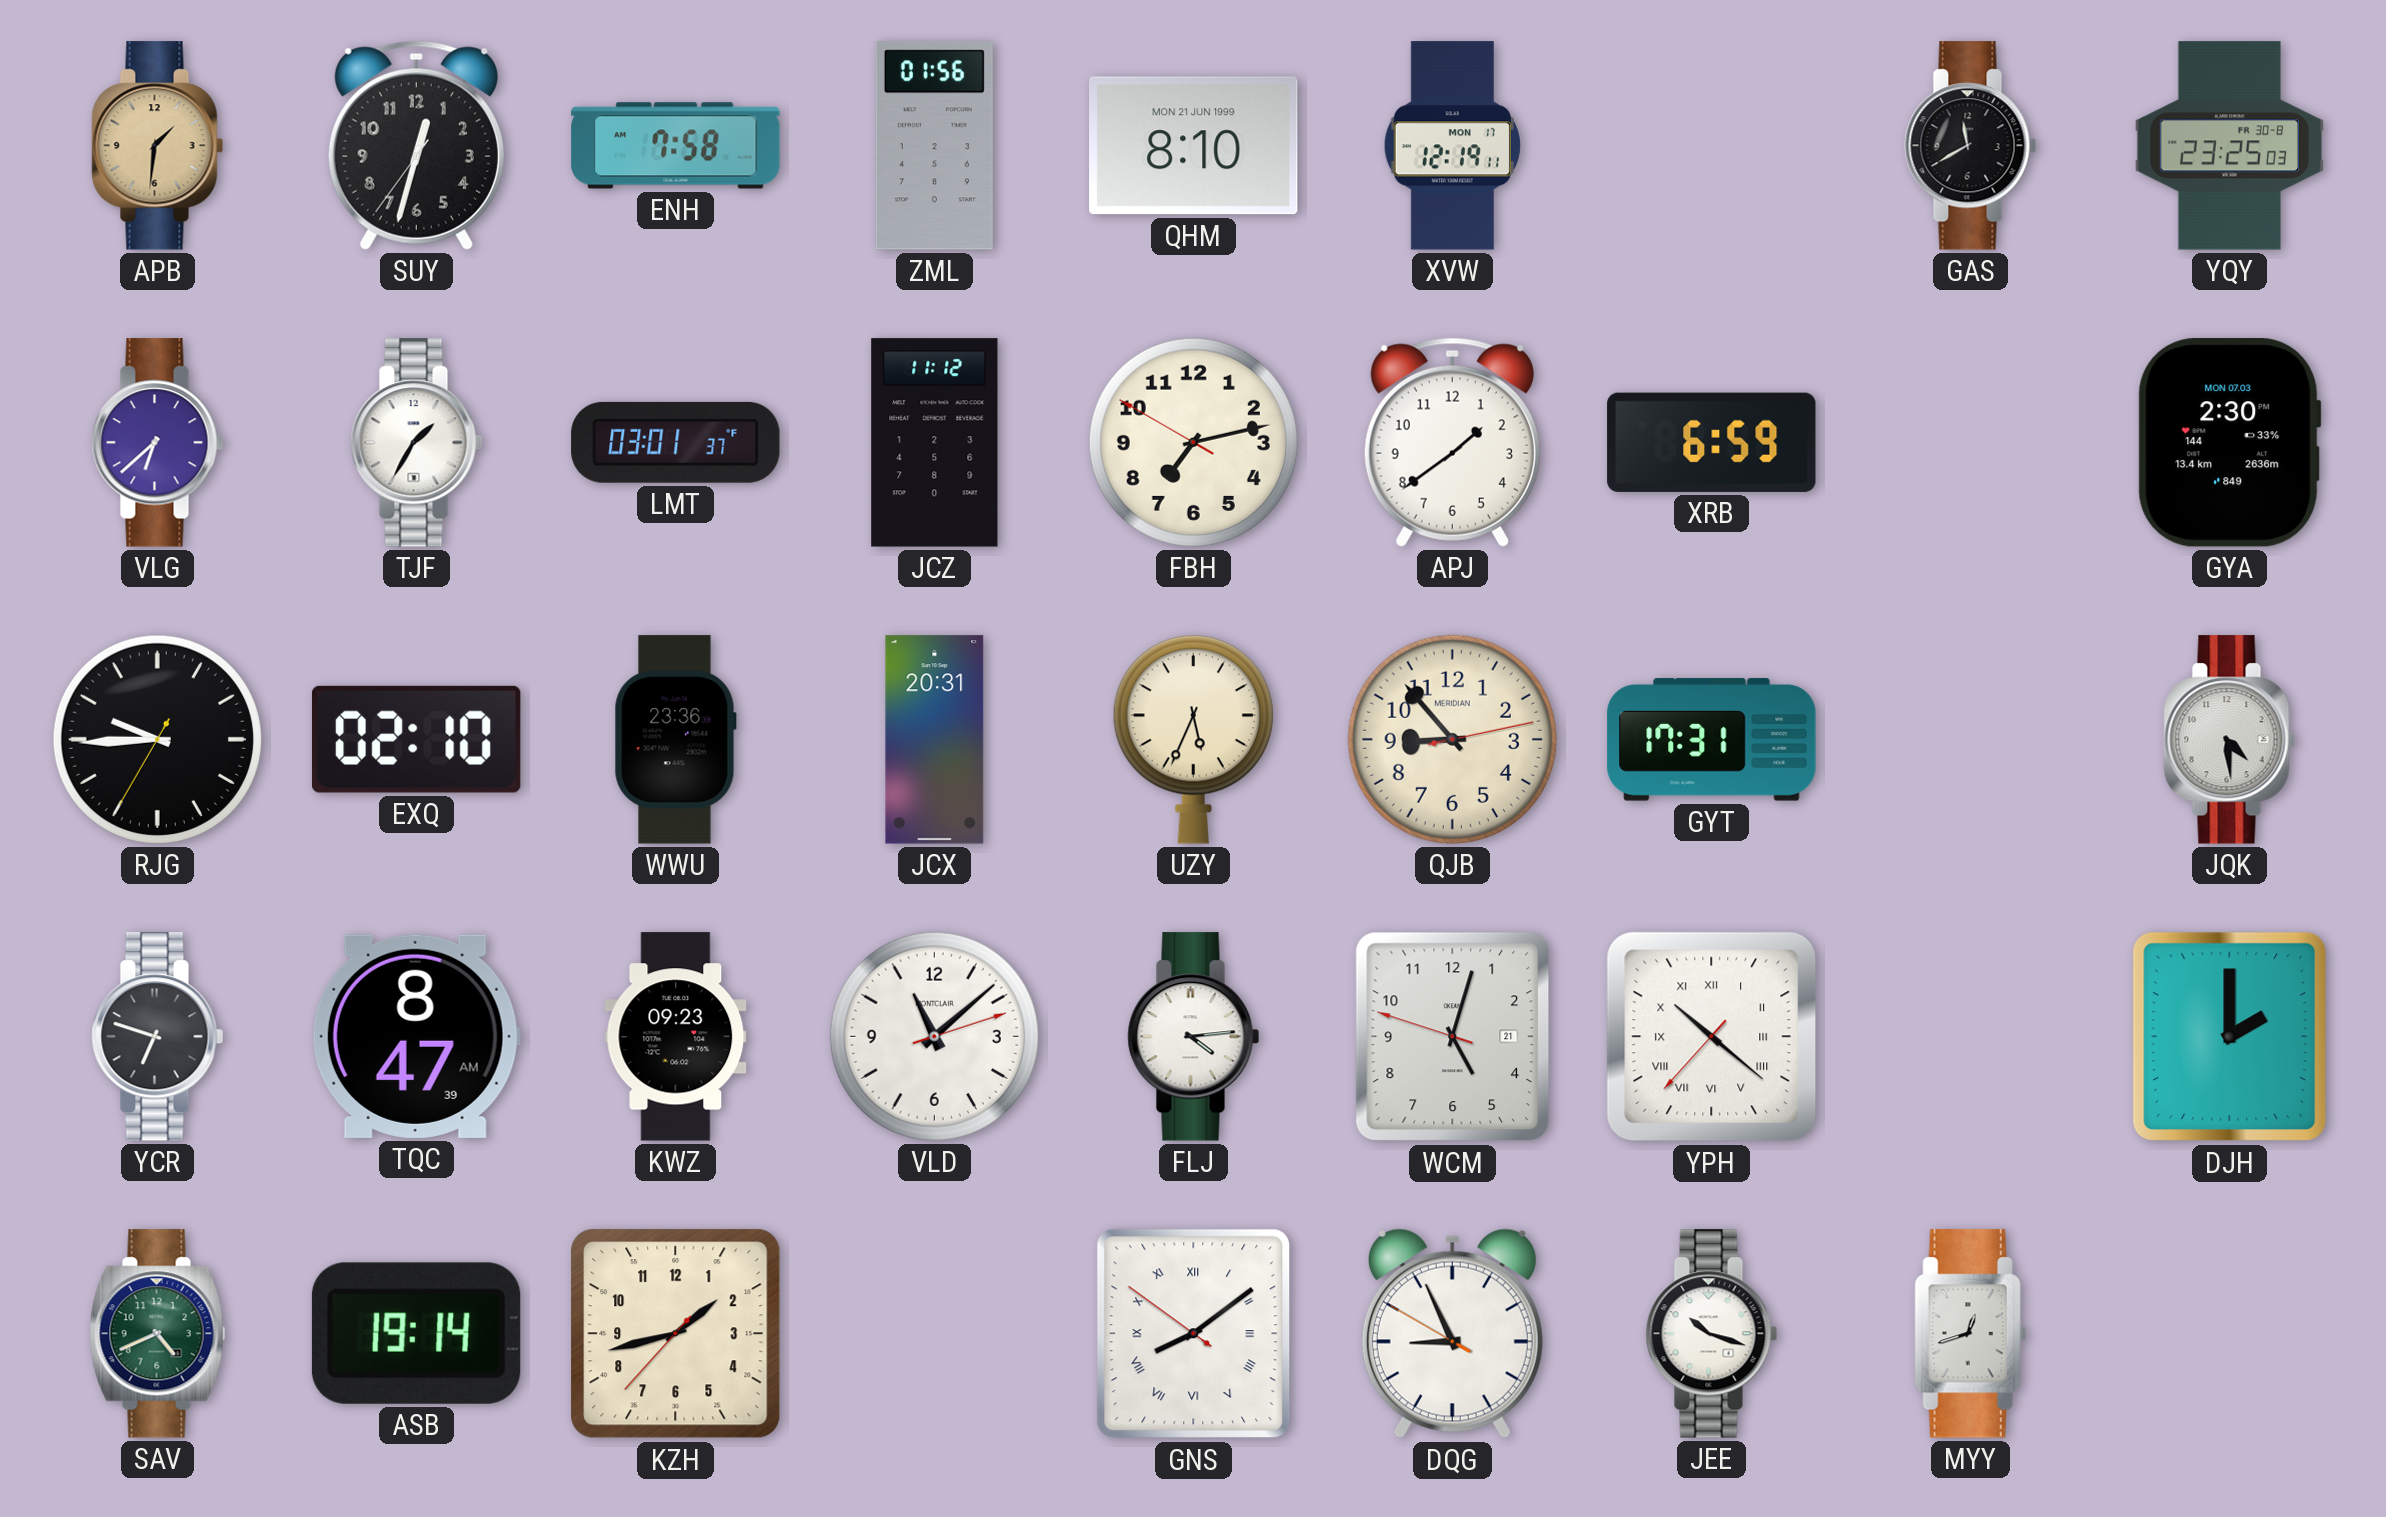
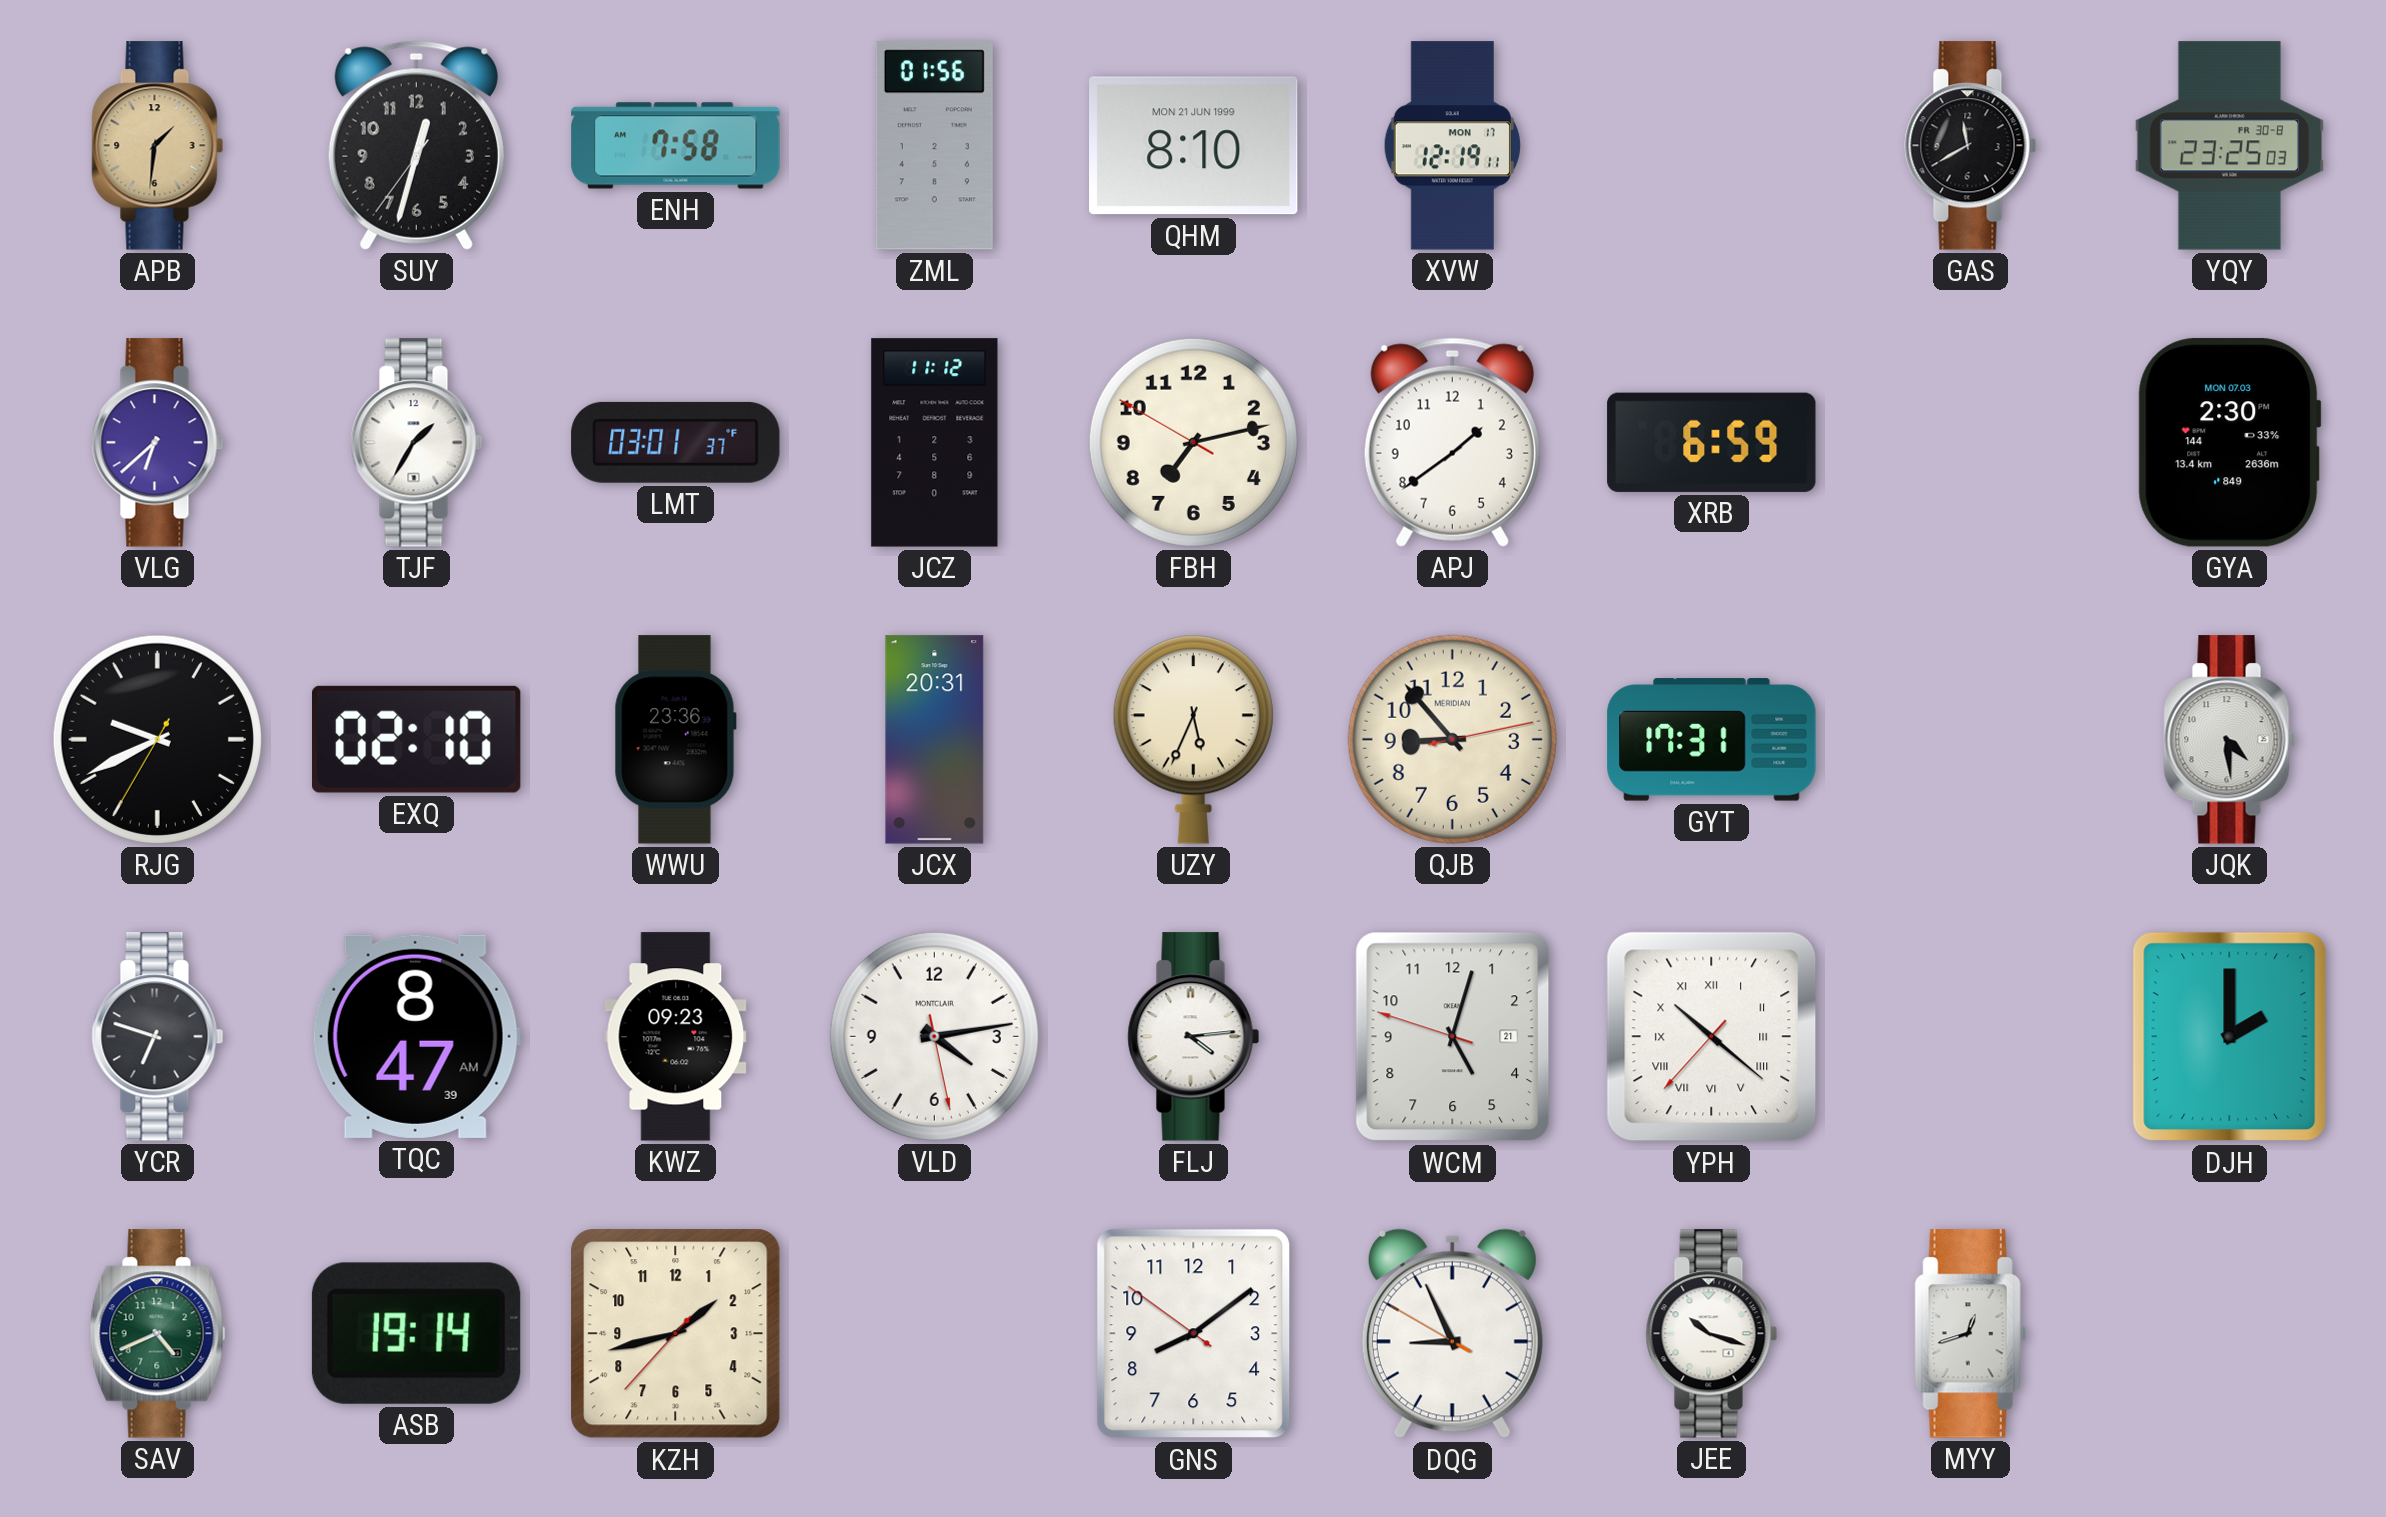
RJG: 9:44 -> 9:40 (157, 739)
VLD: 11:08 -> 4:13 (934, 1036)
GNS numerals: Roman -> Arabic (1194, 1334)
